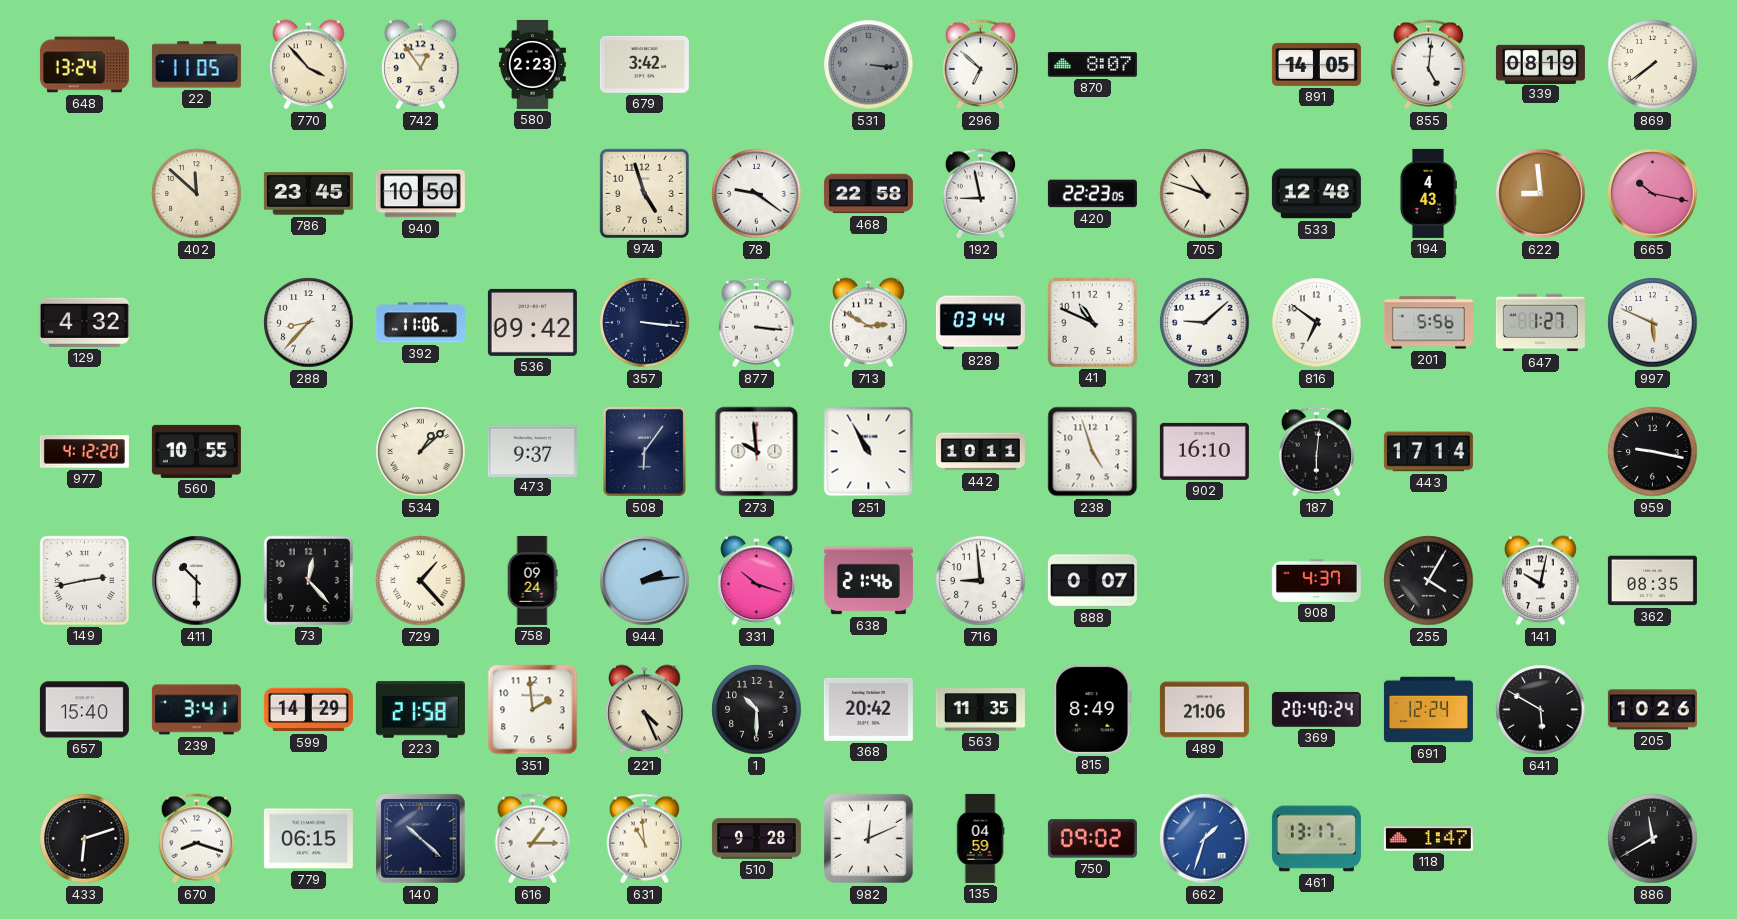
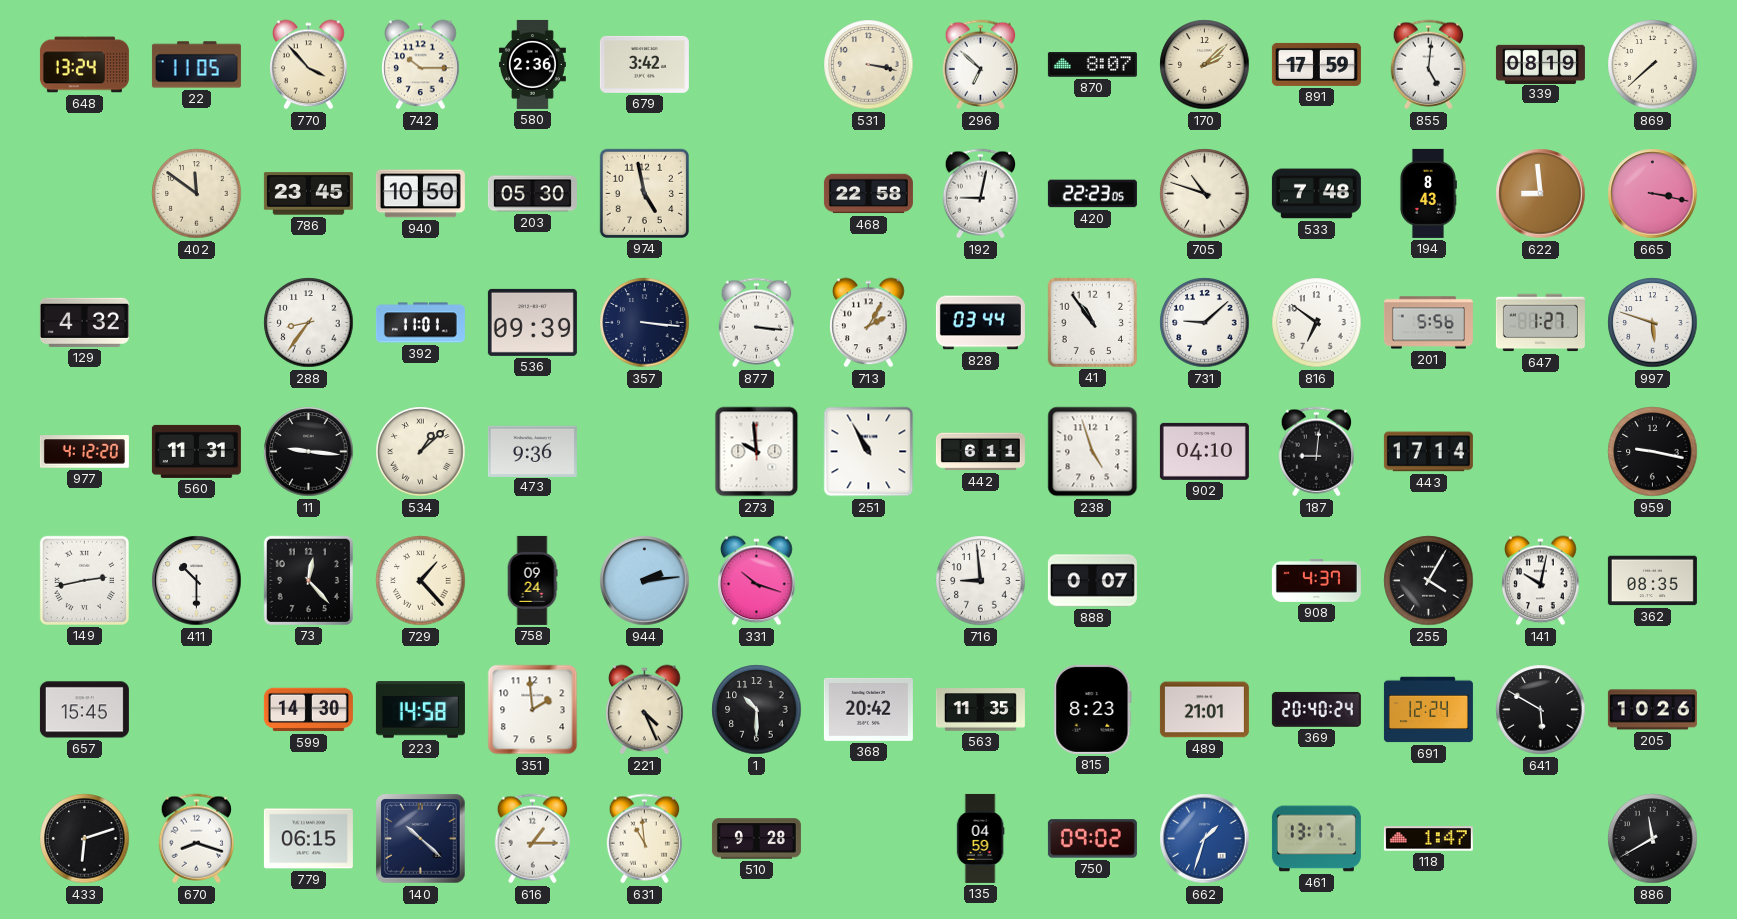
742: 12:54 -> 10:15 (421, 65)
580: 2:23 -> 2:36 (532, 64)
531: 3:16 -> 3:17 (869, 65)
531 dial: grey -> cream (869, 65)
170: none -> 2:08 (1205, 65)
891: 14:05 -> 17:59 (1316, 64)
869: 7:39 -> 7:38 (1653, 65)
402: 11:52 -> 11:51 (197, 194)
203: none -> 05:30 (532, 194)
974: 4:57 -> 4:58 (644, 193)
78: 9:21 -> none (757, 194)
192: 8:58 -> 9:02 (980, 194)
533: 12:48 -> 7:48 (1316, 194)
194: 4:43 -> 8:43 (1428, 193)
665: 10:17 -> 3:17 (1653, 194)
288: 8:37 -> 8:36 (309, 323)
392: 11:06 -> 11:01 (420, 323)
536: 09:42 -> 09:39 (532, 322)
713: 2:50 -> 2:05 (869, 323)
41: 10:49 -> 10:54 (1092, 322)
997: 5:49 -> 5:48 (1653, 323)
560: 10:55 -> 11:31 (196, 451)
11: none -> 9:16 (309, 452)
473: 9:37 -> 9:36 (532, 451)
508: 6:06 -> none (644, 452)
442: 10:11 -> 6:11 (980, 452)
902: 16:10 -> 04:10 (1204, 451)
187: 6:01 -> 9:01 (1316, 452)
638: 21:46 -> none (868, 581)
657: 15:40 -> 15:45 (84, 710)
239: 3:41 -> none (196, 710)
599: 14:29 -> 14:30 (308, 710)
223: 21:58 -> 14:58 (420, 710)
815: 8:49 -> 8:23 (1093, 709)
489: 21:06 -> 21:01 (1204, 710)
982: 12:11 -> none (868, 838)
